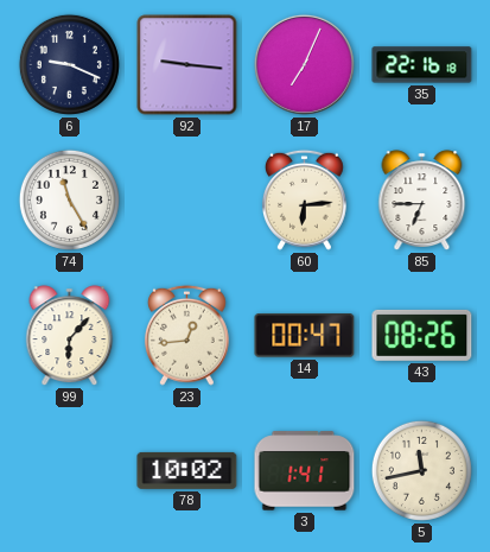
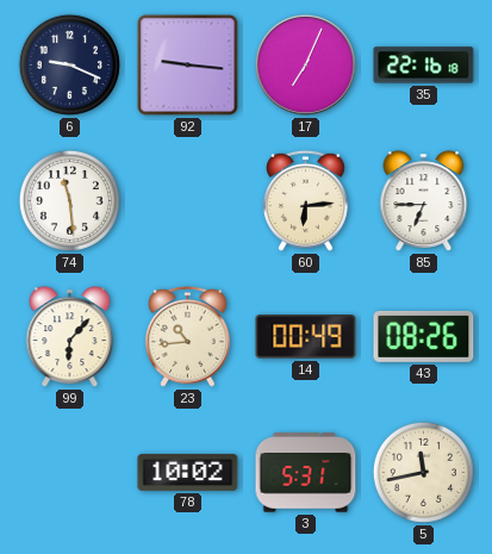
74: 11:25 -> 11:29 (69, 200)
23: 12:44 -> 10:44 (187, 336)
14: 00:47 -> 00:49 (306, 337)
3: 1:41 -> 5:31 (306, 473)
